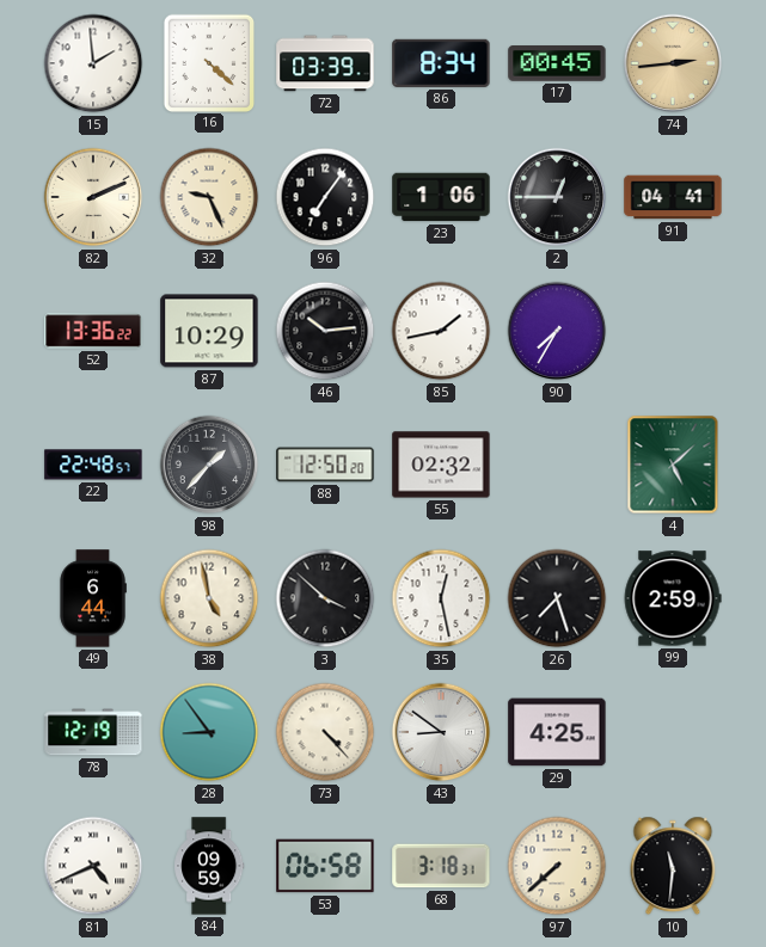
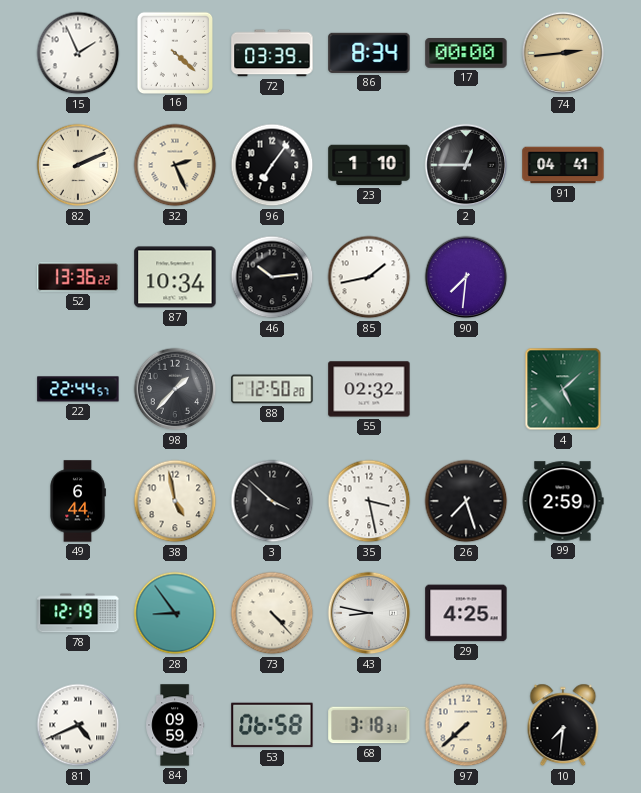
15: 1:59 -> 1:56 (78, 53)
17: 00:45 -> 00:00 (466, 53)
32: 9:26 -> 2:26 (175, 165)
23: 1:06 -> 1:10 (369, 165)
87: 10:29 -> 10:34 (175, 277)
90: 7:35 -> 7:31 (466, 277)
22: 22:48 -> 22:44 (78, 389)
35: 12:28 -> 3:28 (369, 501)
43: 8:51 -> 8:47 (369, 613)
10: 11:31 -> 7:31 (563, 725)
